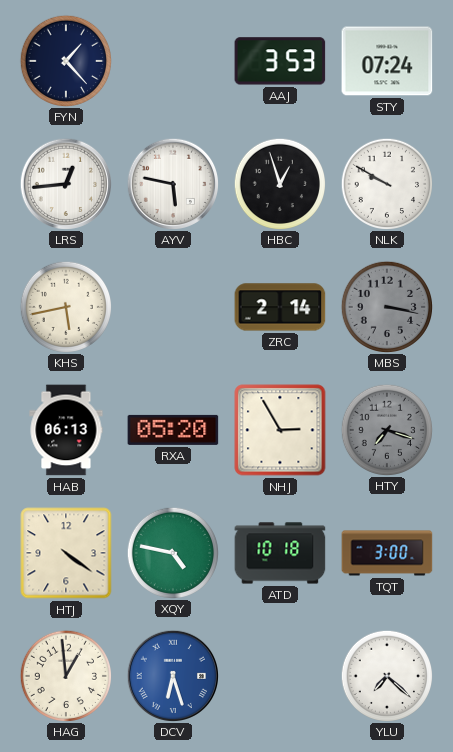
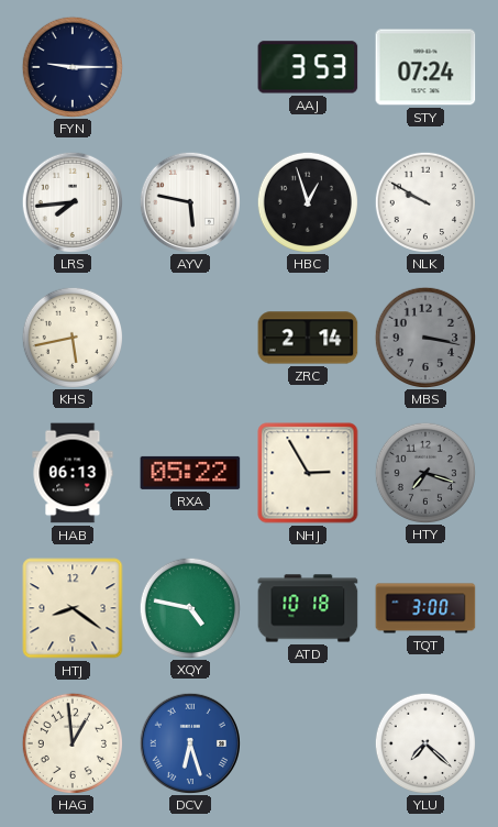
FYN: 1:23 -> 9:15 (71, 66)
LRS: 12:44 -> 7:44 (71, 201)
RXA: 05:20 -> 05:22 (190, 473)
HTJ: 4:21 -> 8:21 (73, 608)
